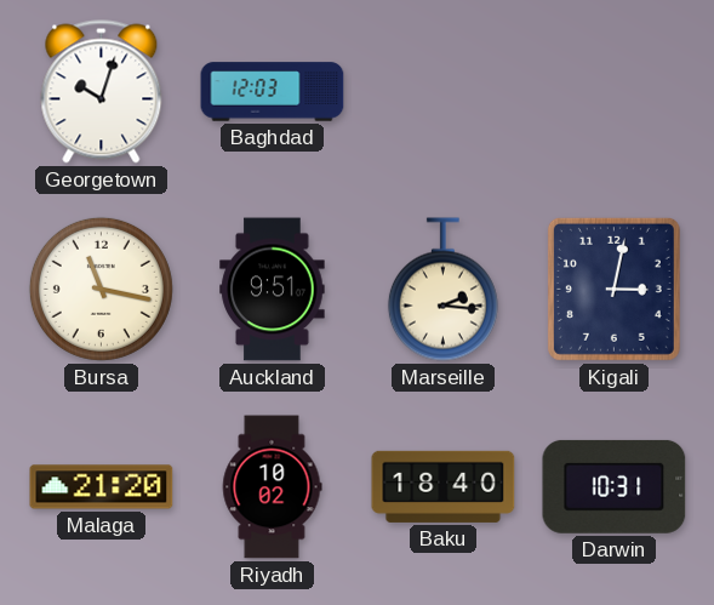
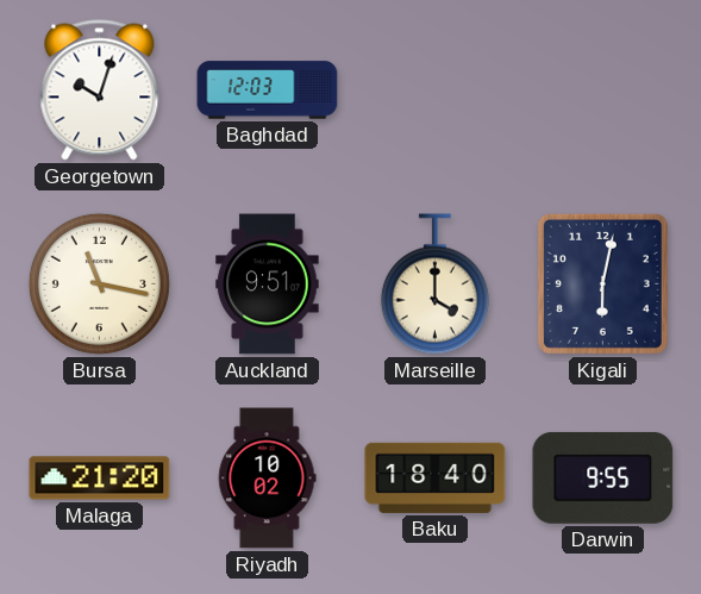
Marseille: 2:16 -> 4:00 (434, 285)
Kigali: 3:02 -> 6:02 (602, 283)
Darwin: 10:31 -> 9:55 (603, 477)
